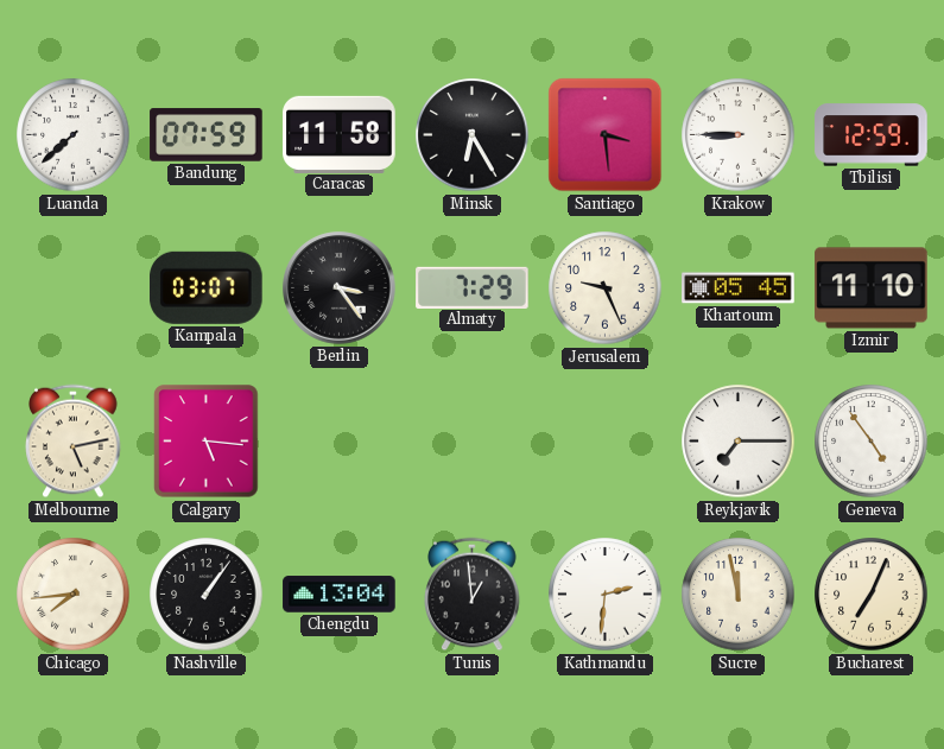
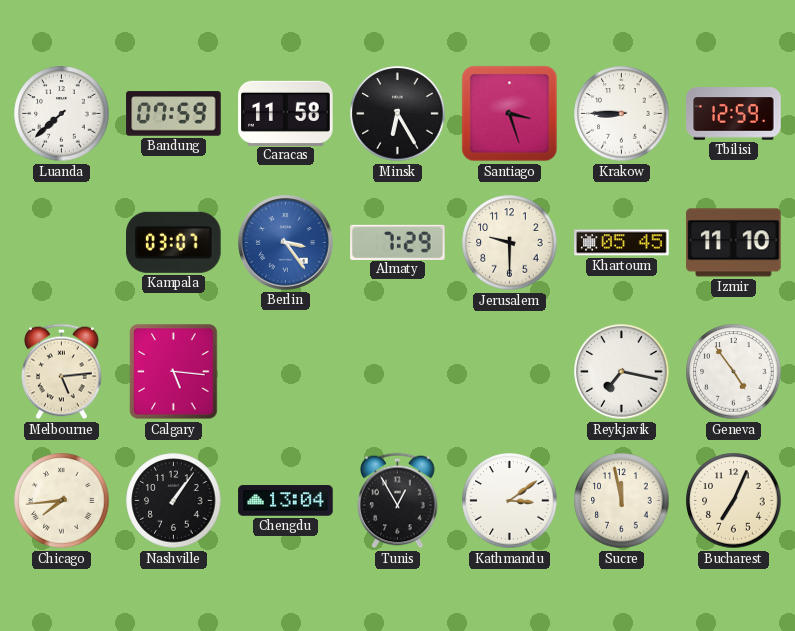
Santiago: 3:29 -> 3:27 (510, 114)
Berlin dial: black -> blue (286, 243)
Jerusalem: 9:26 -> 9:30 (510, 243)
Melbourne: 5:13 -> 5:14 (62, 372)
Reykjavik: 7:15 -> 7:17 (622, 372)
Tunis: 12:59 -> 12:55 (398, 501)
Kathmandu: 2:31 -> 3:09 (510, 501)
